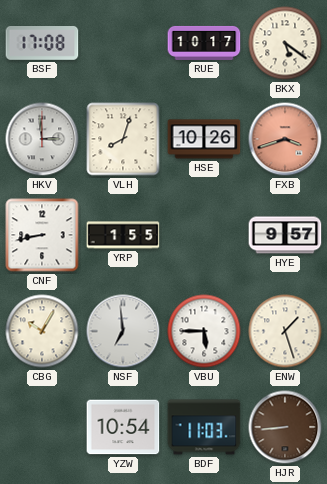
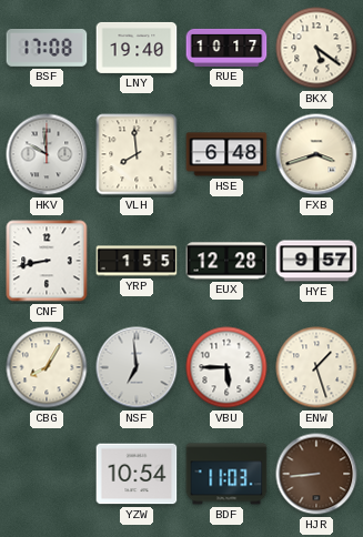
LNY: none -> 19:40 (137, 48)
HKV: 2:59 -> 9:59 (47, 154)
VLH: 8:03 -> 7:59 (137, 154)
HSE: 10:26 -> 6:48 (226, 154)
FXB dial: salmon -> cream (316, 154)
EUX: none -> 12:28 (226, 261)
CBG: 10:05 -> 8:05 (47, 367)
